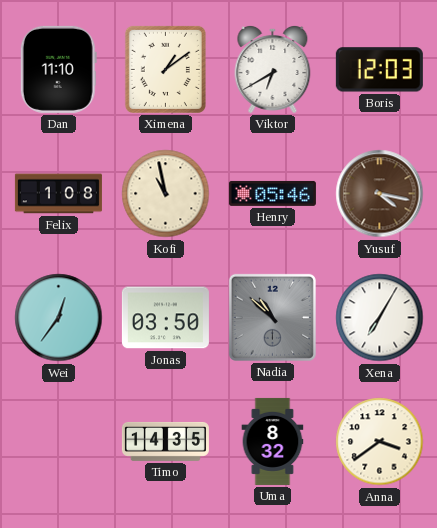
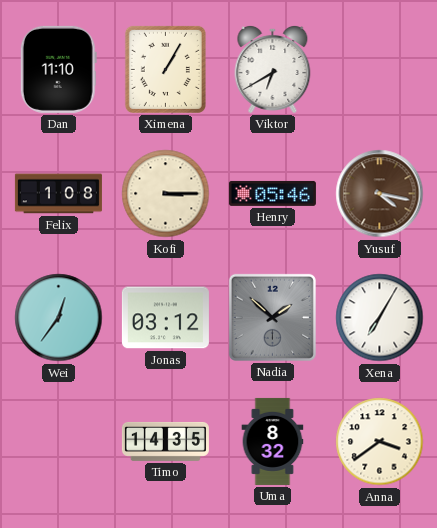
Ximena: 1:09 -> 1:05 (165, 69)
Boris: 12:03 -> none (379, 70)
Kofi: 10:58 -> 3:15 (166, 194)
Jonas: 03:50 -> 03:12 (165, 318)
Nadia: 10:52 -> 1:52 (272, 317)
